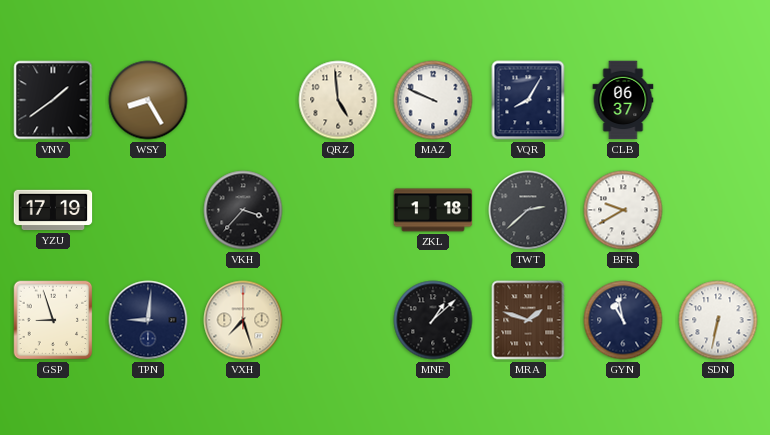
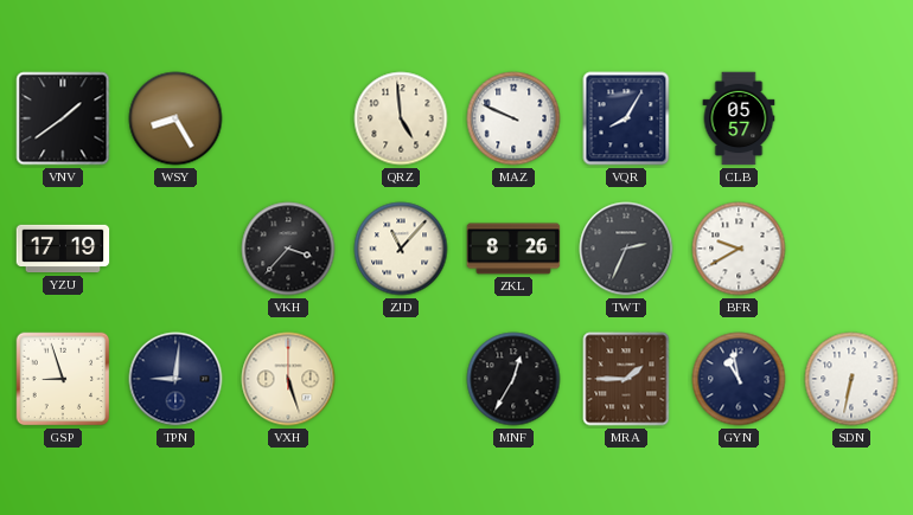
CLB: 06:37 -> 05:57 (739, 118)
ZJD: none -> 11:07 (401, 249)
ZKL: 1:18 -> 8:26 (513, 249)
TWT: 2:38 -> 2:34 (626, 249)
VXH: 7:27 -> 5:27 (288, 379)
MNF: 1:08 -> 12:35 (513, 379)
MRA: 1:48 -> 1:45 (626, 379)
